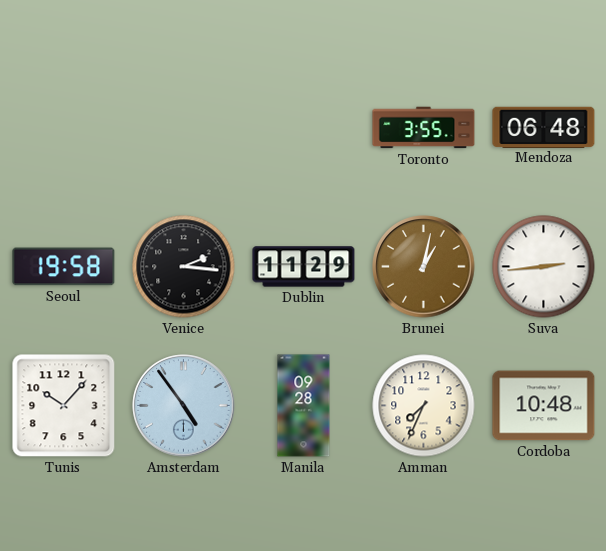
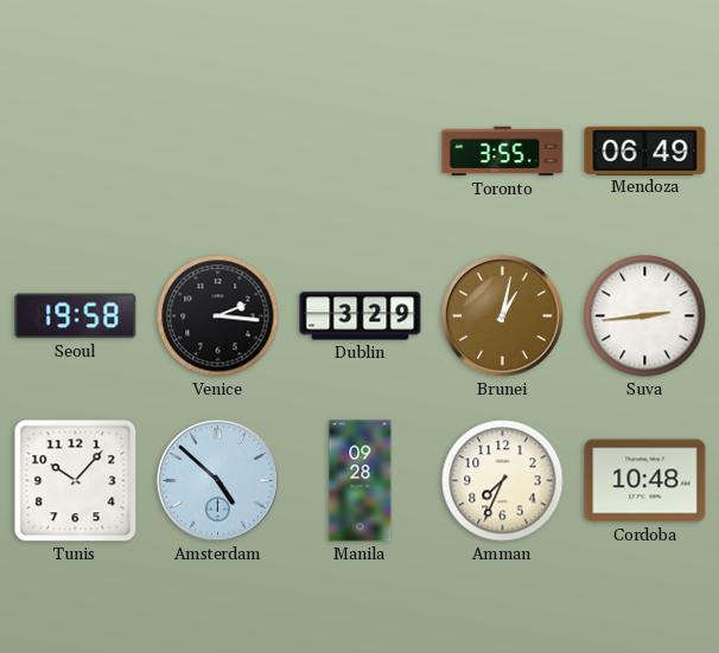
Mendoza: 06:48 -> 06:49 (645, 151)
Dublin: 11:29 -> 3:29 (361, 316)
Amsterdam: 4:54 -> 4:52 (218, 481)
